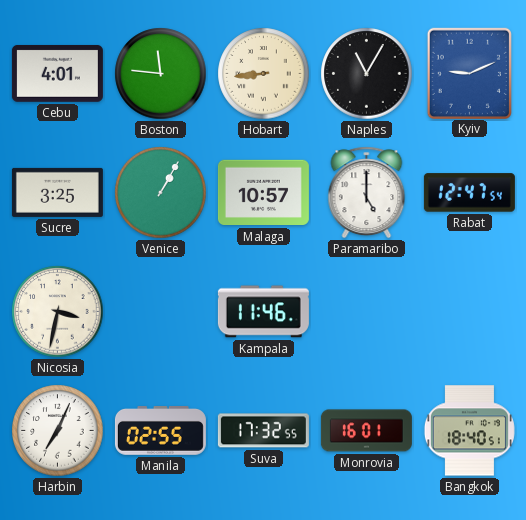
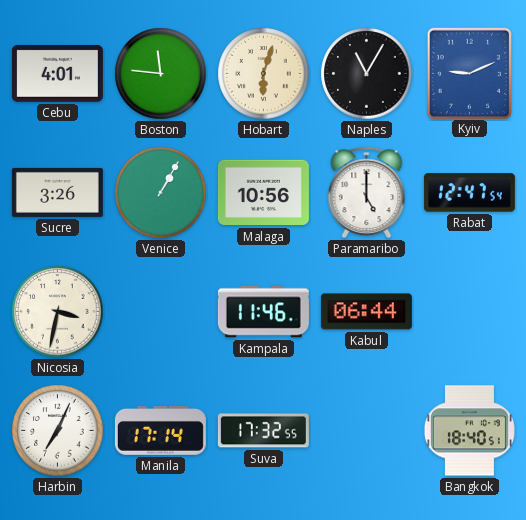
Hobart: 8:44 -> 6:03 (264, 74)
Sucre: 3:25 -> 3:26 (57, 192)
Malaga: 10:57 -> 10:56 (263, 193)
Kabul: none -> 06:44 (366, 312)
Manila: 02:55 -> 17:14 (160, 431)
Monrovia: 16:01 -> none (366, 431)
